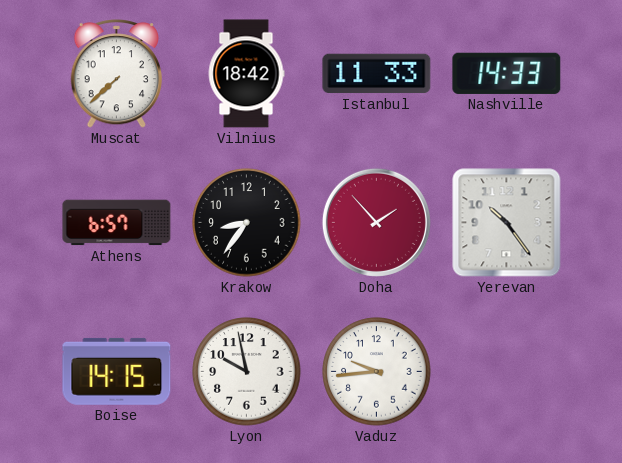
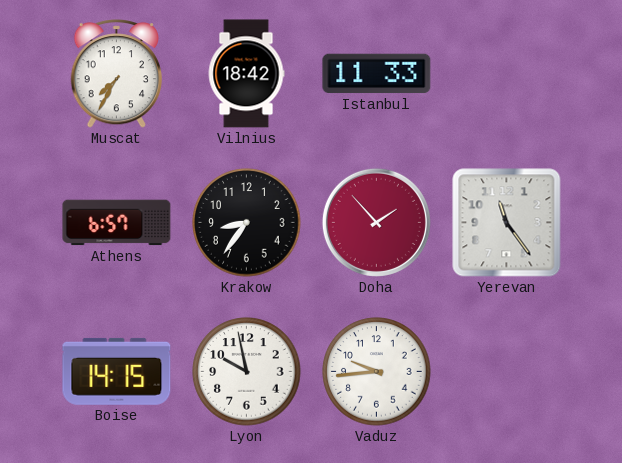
Muscat: 7:38 -> 7:35 (116, 74)
Nashville: 14:33 -> none (507, 73)
Yerevan: 10:24 -> 11:24 (507, 223)
